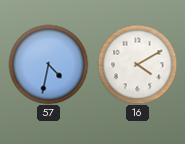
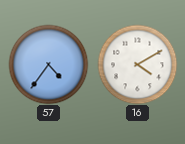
57: 4:32 -> 4:36 (48, 64)
